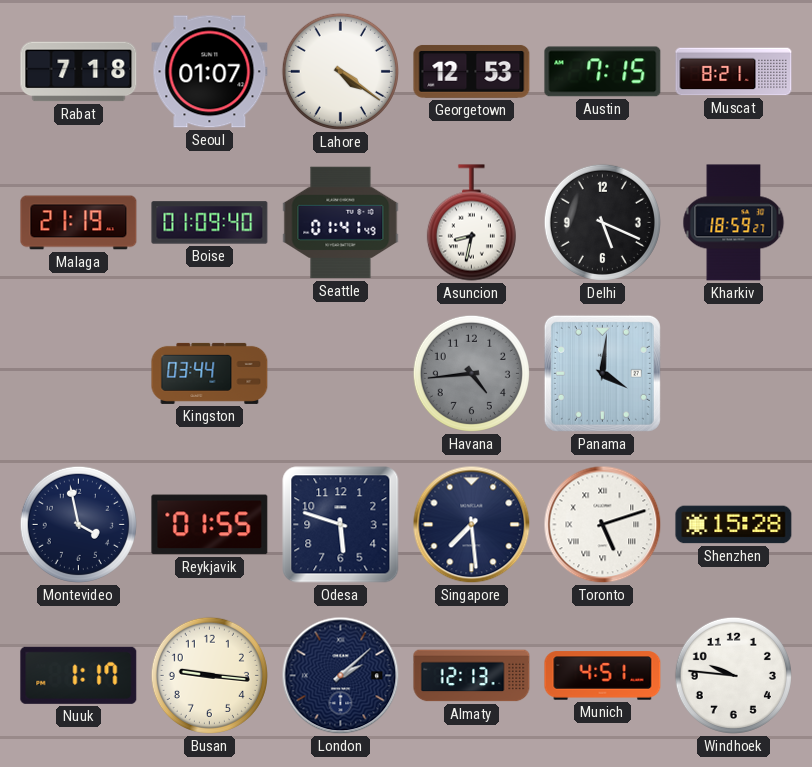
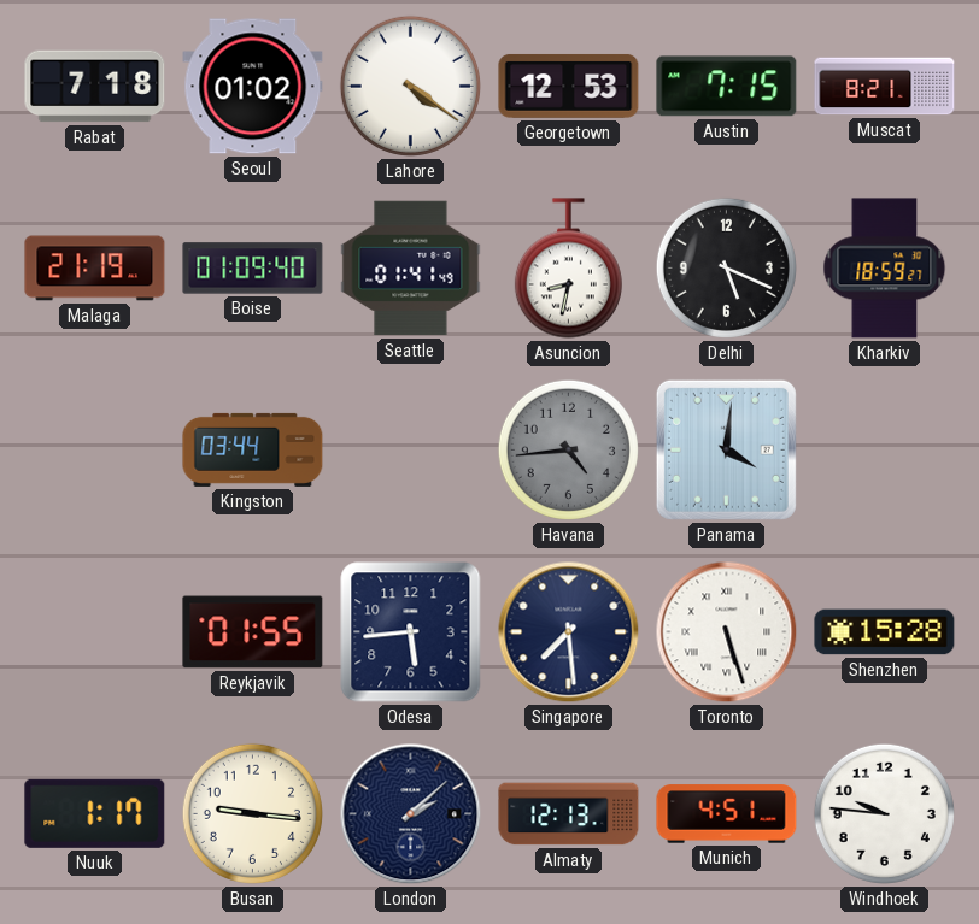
Seoul: 01:07 -> 01:02 (253, 87)
Montevideo: 3:58 -> none (78, 524)
Odesa: 5:48 -> 5:44 (411, 632)
Toronto: 5:12 -> 5:27 (727, 632)
